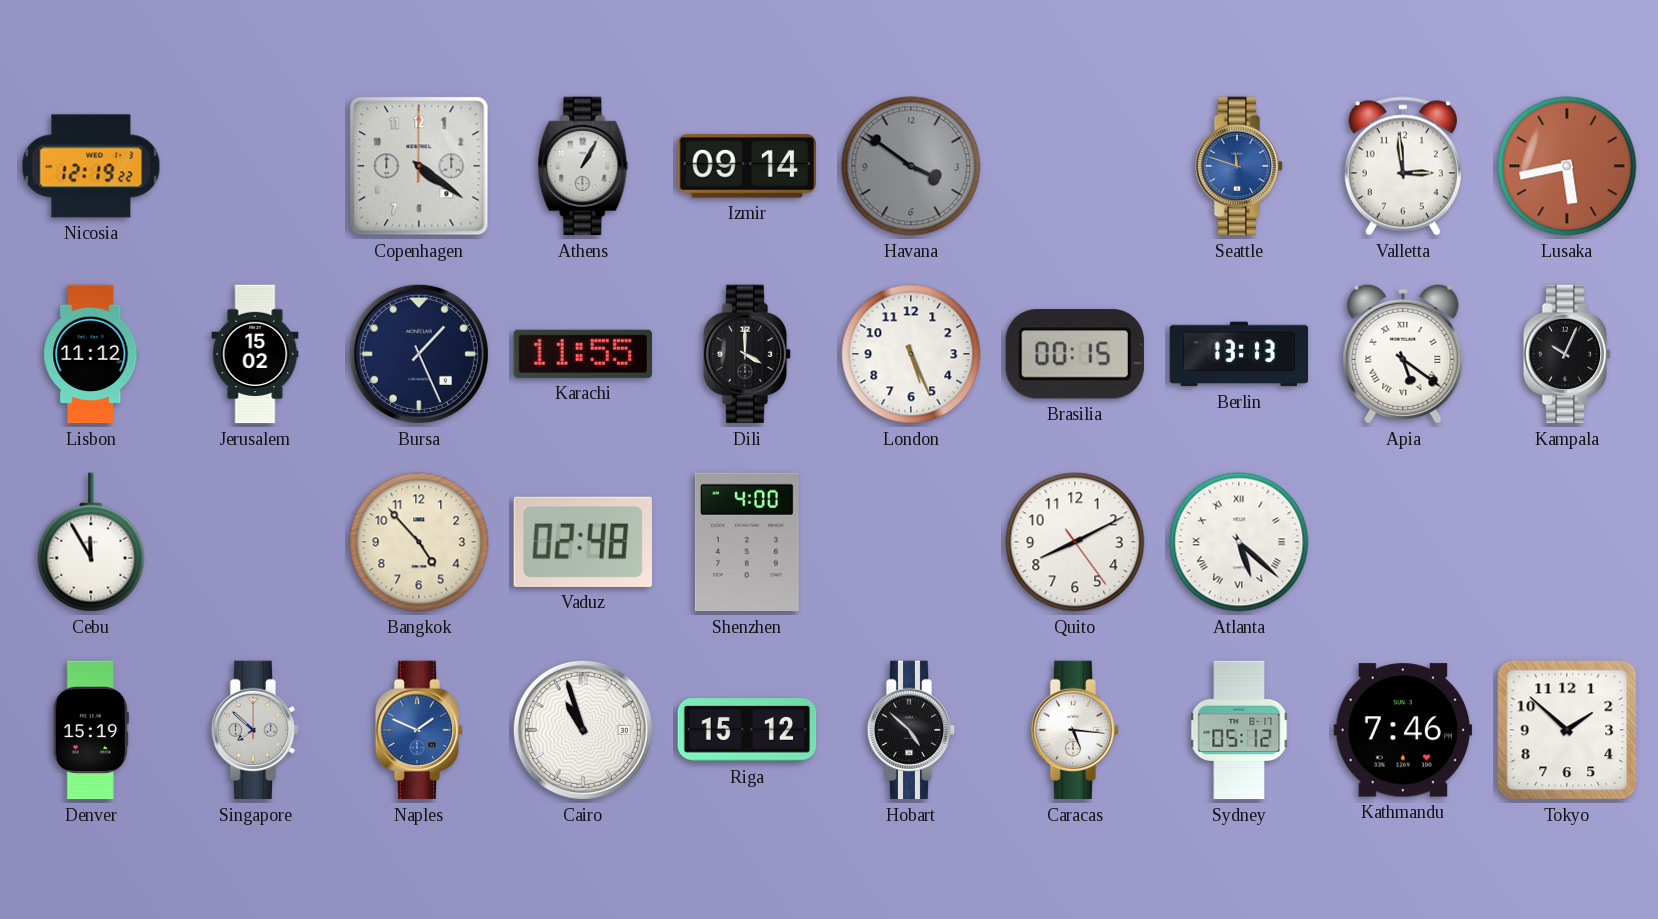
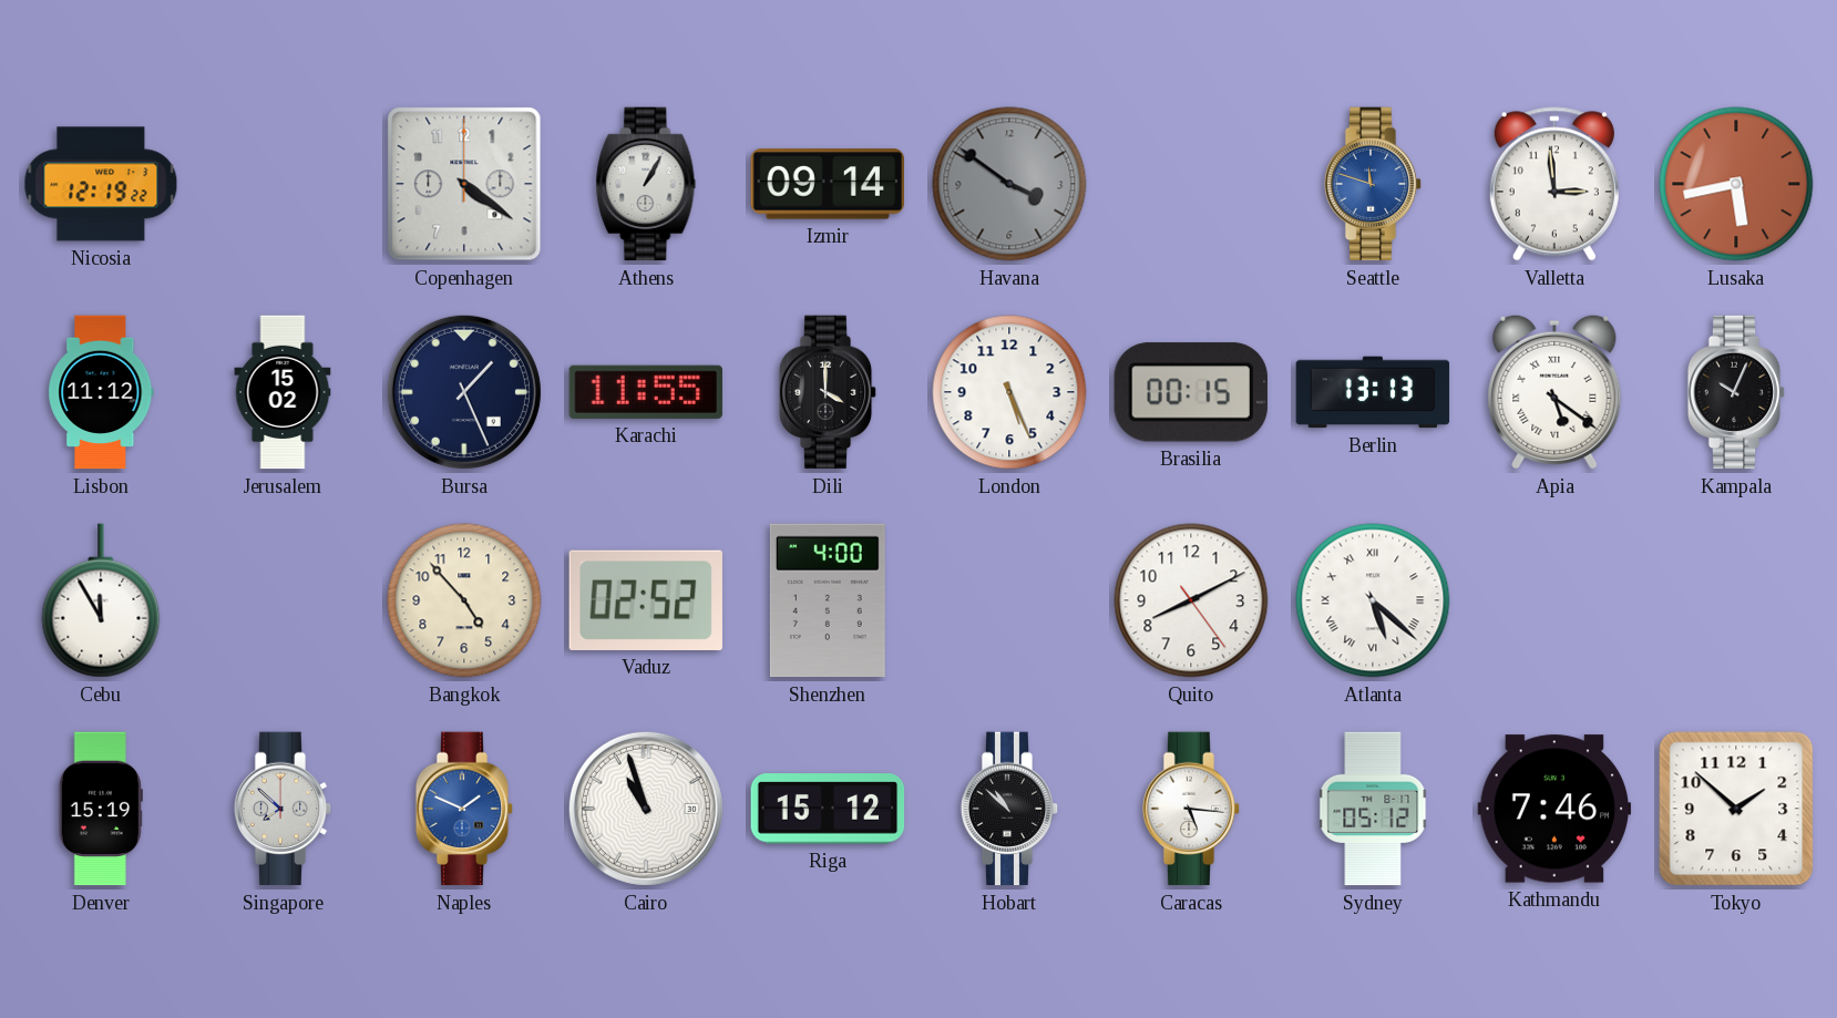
Vaduz: 02:48 -> 02:52 (646, 600)
Hobart: 4:52 -> 10:52 (1009, 809)
